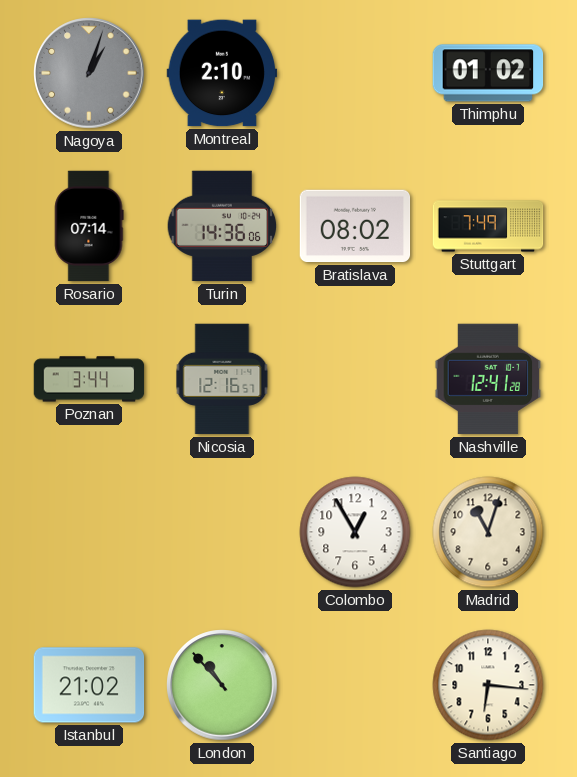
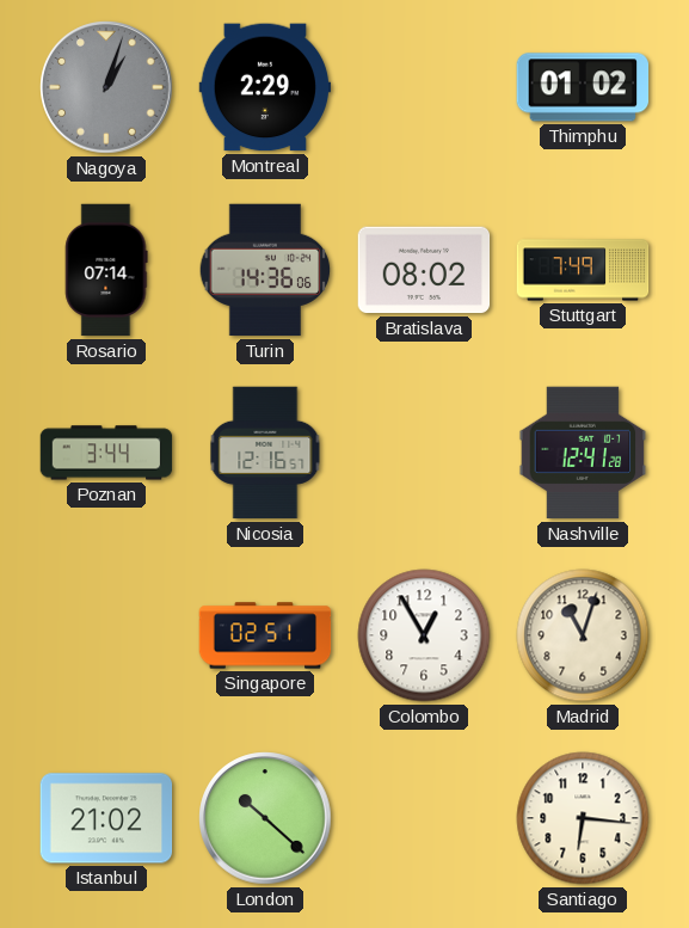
Montreal: 2:10 -> 2:29 (265, 87)
Singapore: none -> 02:51 (265, 635)
London: 10:53 -> 10:22 (265, 818)
